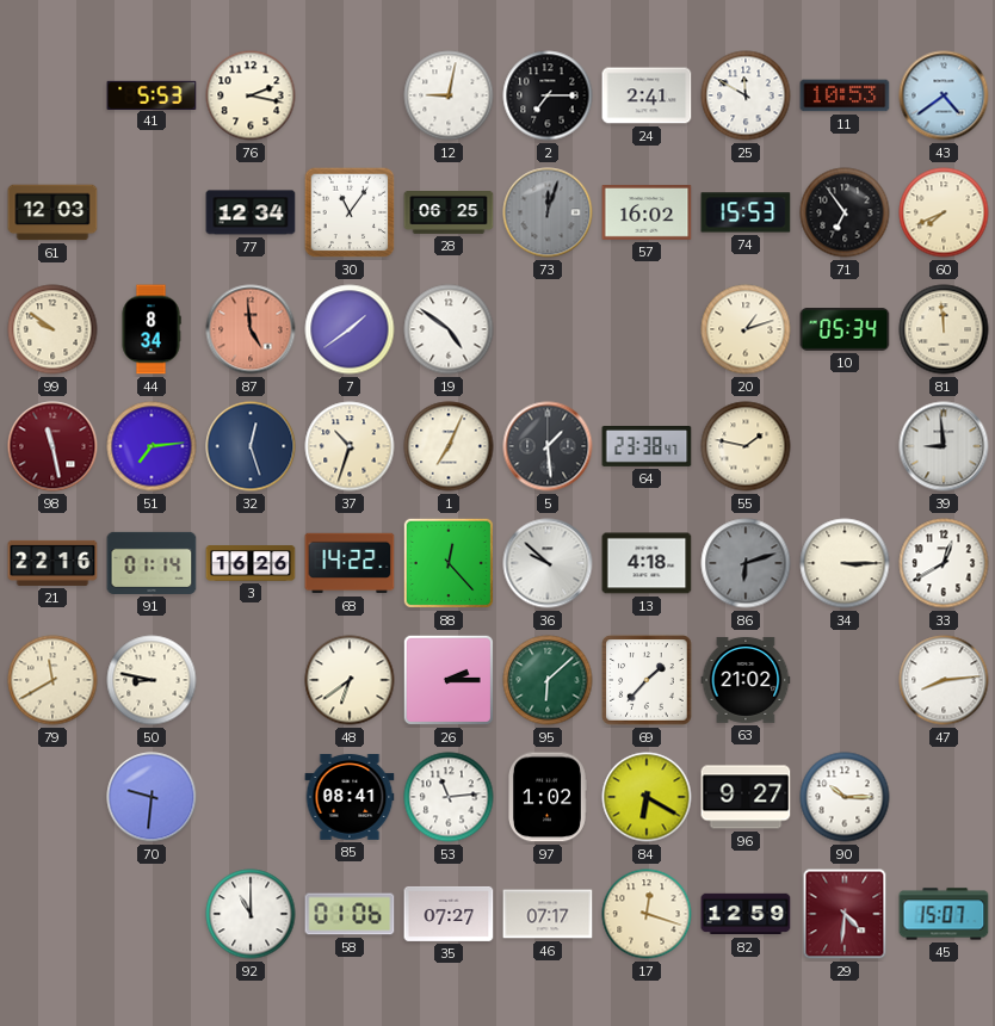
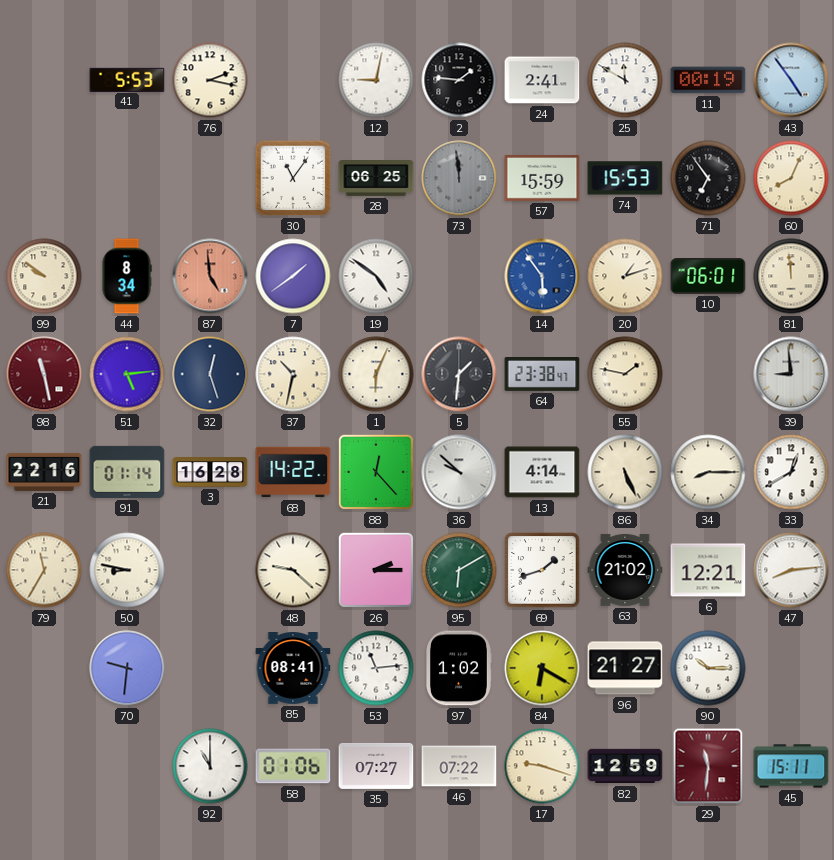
2: 7:15 -> 1:46 (459, 80)
11: 10:53 -> 00:19 (708, 80)
43: 4:39 -> 4:54 (791, 80)
61: 12:03 -> none (52, 212)
77: 12:34 -> none (251, 212)
73: 12:03 -> 11:59 (459, 178)
57: 16:02 -> 15:59 (542, 179)
60: 7:41 -> 8:04 (791, 178)
14: none -> 5:54 (542, 276)
10: 05:34 -> 06:01 (708, 277)
51: 7:14 -> 5:14 (127, 374)
37: 10:33 -> 10:32 (293, 374)
1: 7:04 -> 6:04 (376, 374)
5: 1:29 -> 1:31 (459, 374)
3: 16:26 -> 16:28 (210, 472)
13: 4:18 -> 4:14 (542, 472)
86: 6:12 -> 5:26 (625, 472)
86 dial: grey -> cream (625, 472)
34: 3:15 -> 8:15 (708, 472)
79: 11:40 -> 11:35 (44, 570)
48: 6:39 -> 9:22 (293, 570)
95: 6:08 -> 6:10 (459, 570)
69: 1:37 -> 1:42 (542, 570)
6: none -> 12:21 (708, 570)
96: 9:27 -> 21:27 (625, 668)
46: 07:17 -> 07:22 (459, 766)
17: 12:18 -> 9:18 (542, 766)
29: 4:31 -> 11:31 (708, 766)
45: 15:07 -> 15:11 (791, 766)
